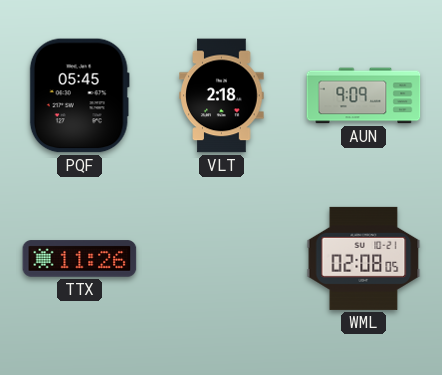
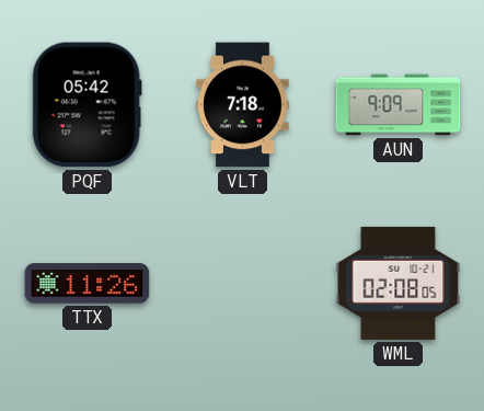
PQF: 05:45 -> 05:42 (87, 105)
VLT: 2:18 -> 7:18 (243, 105)
